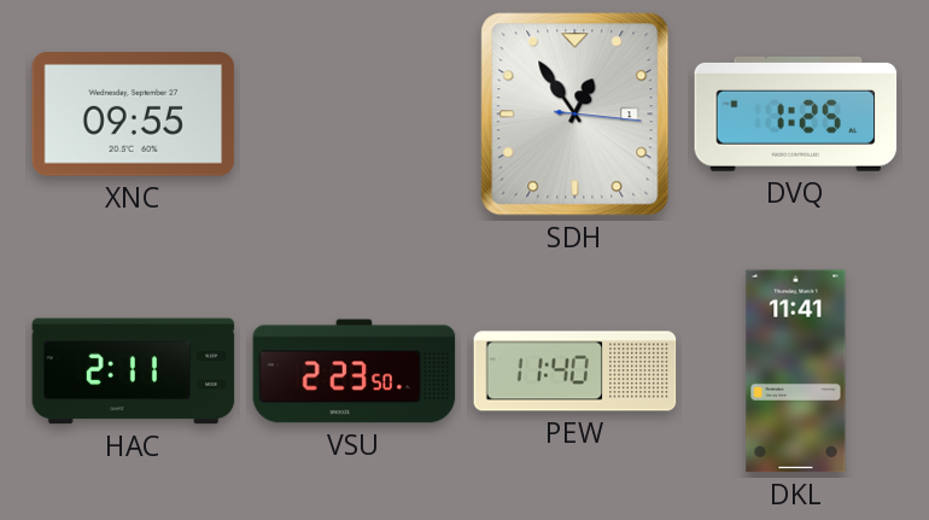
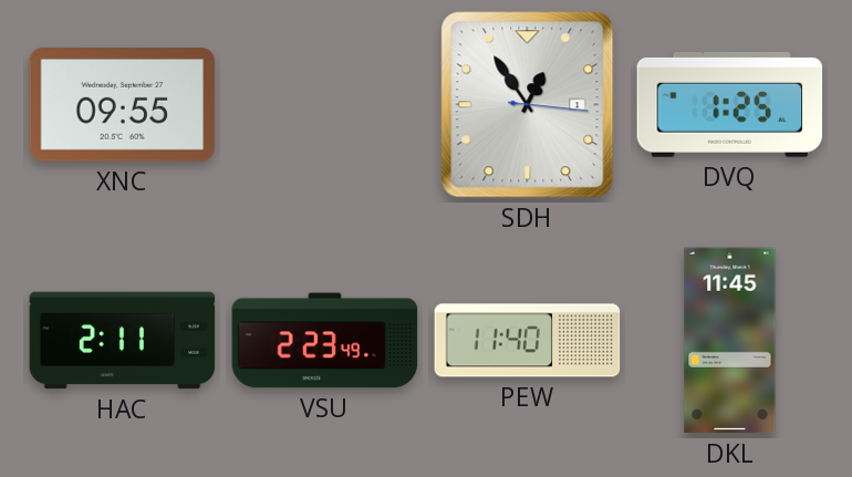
VSU: 2:23:50 -> 2:23:49 (325, 341)
DKL: 11:41 -> 11:45 (730, 341)
